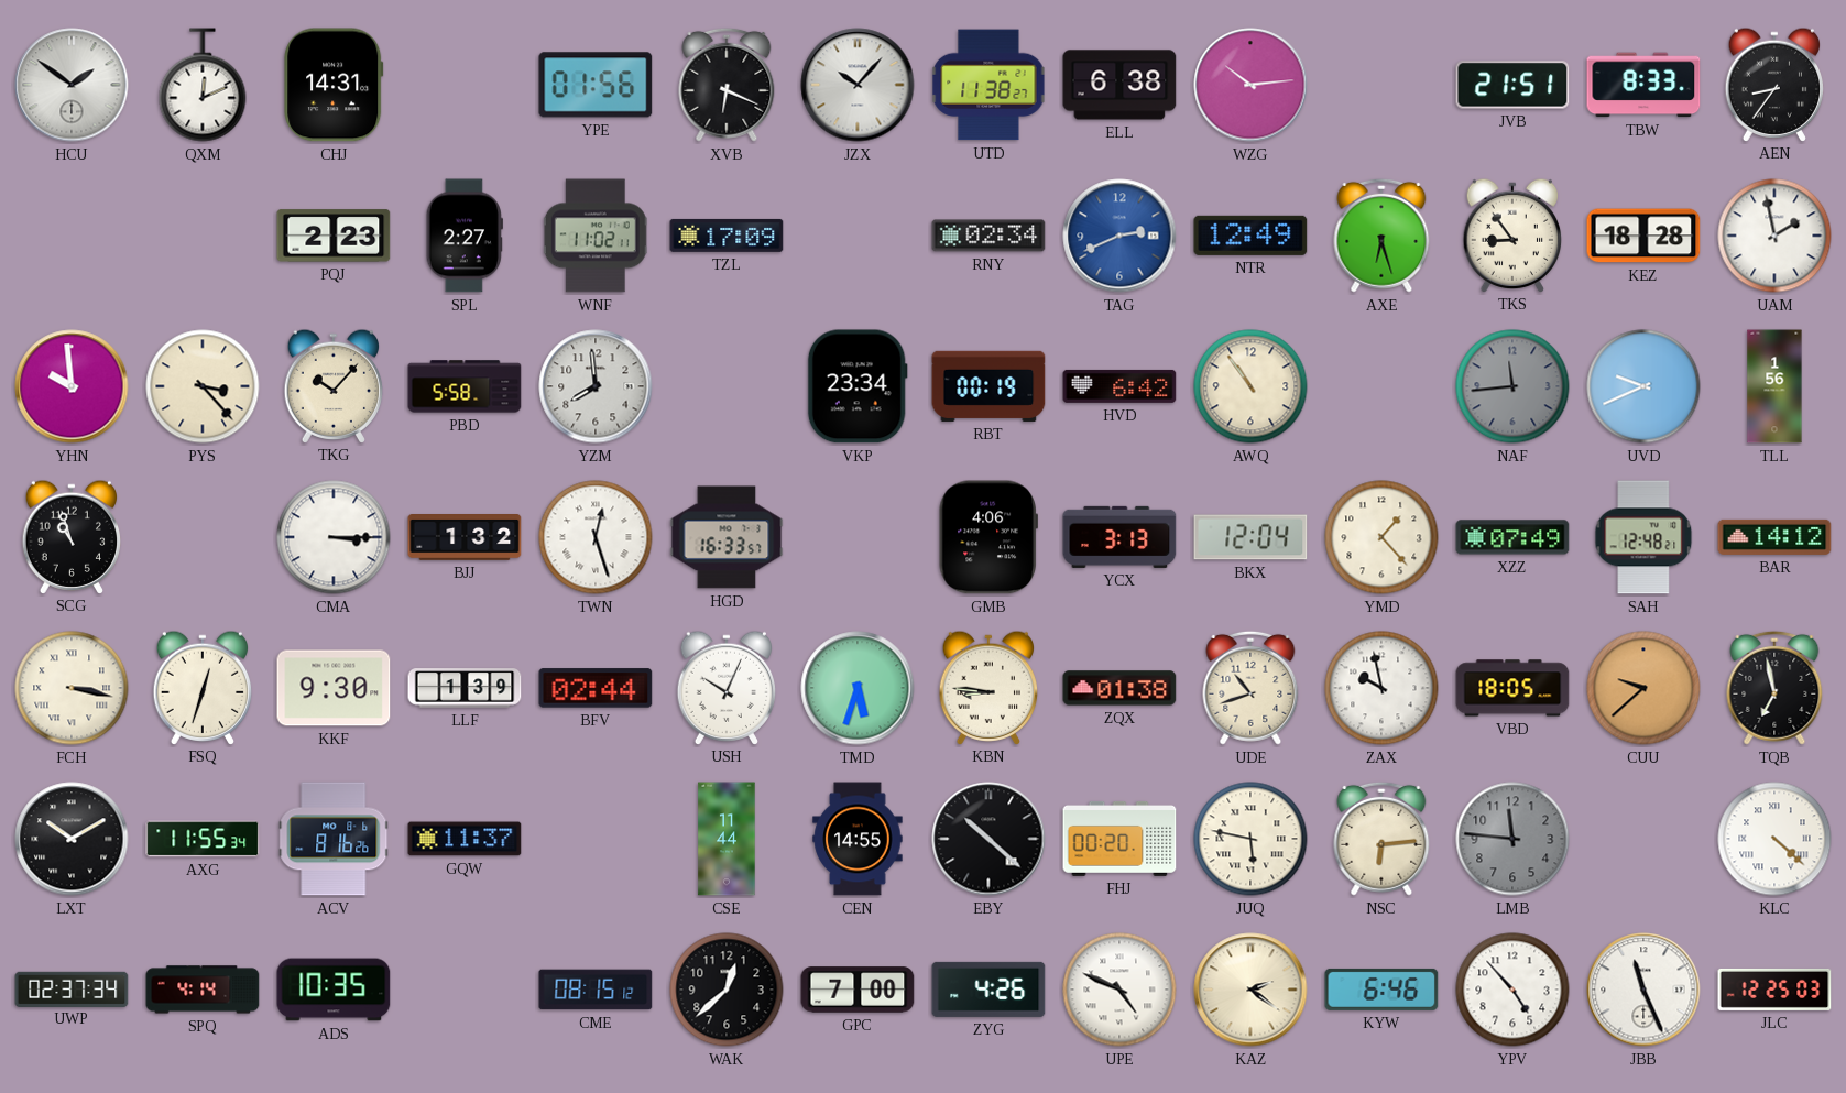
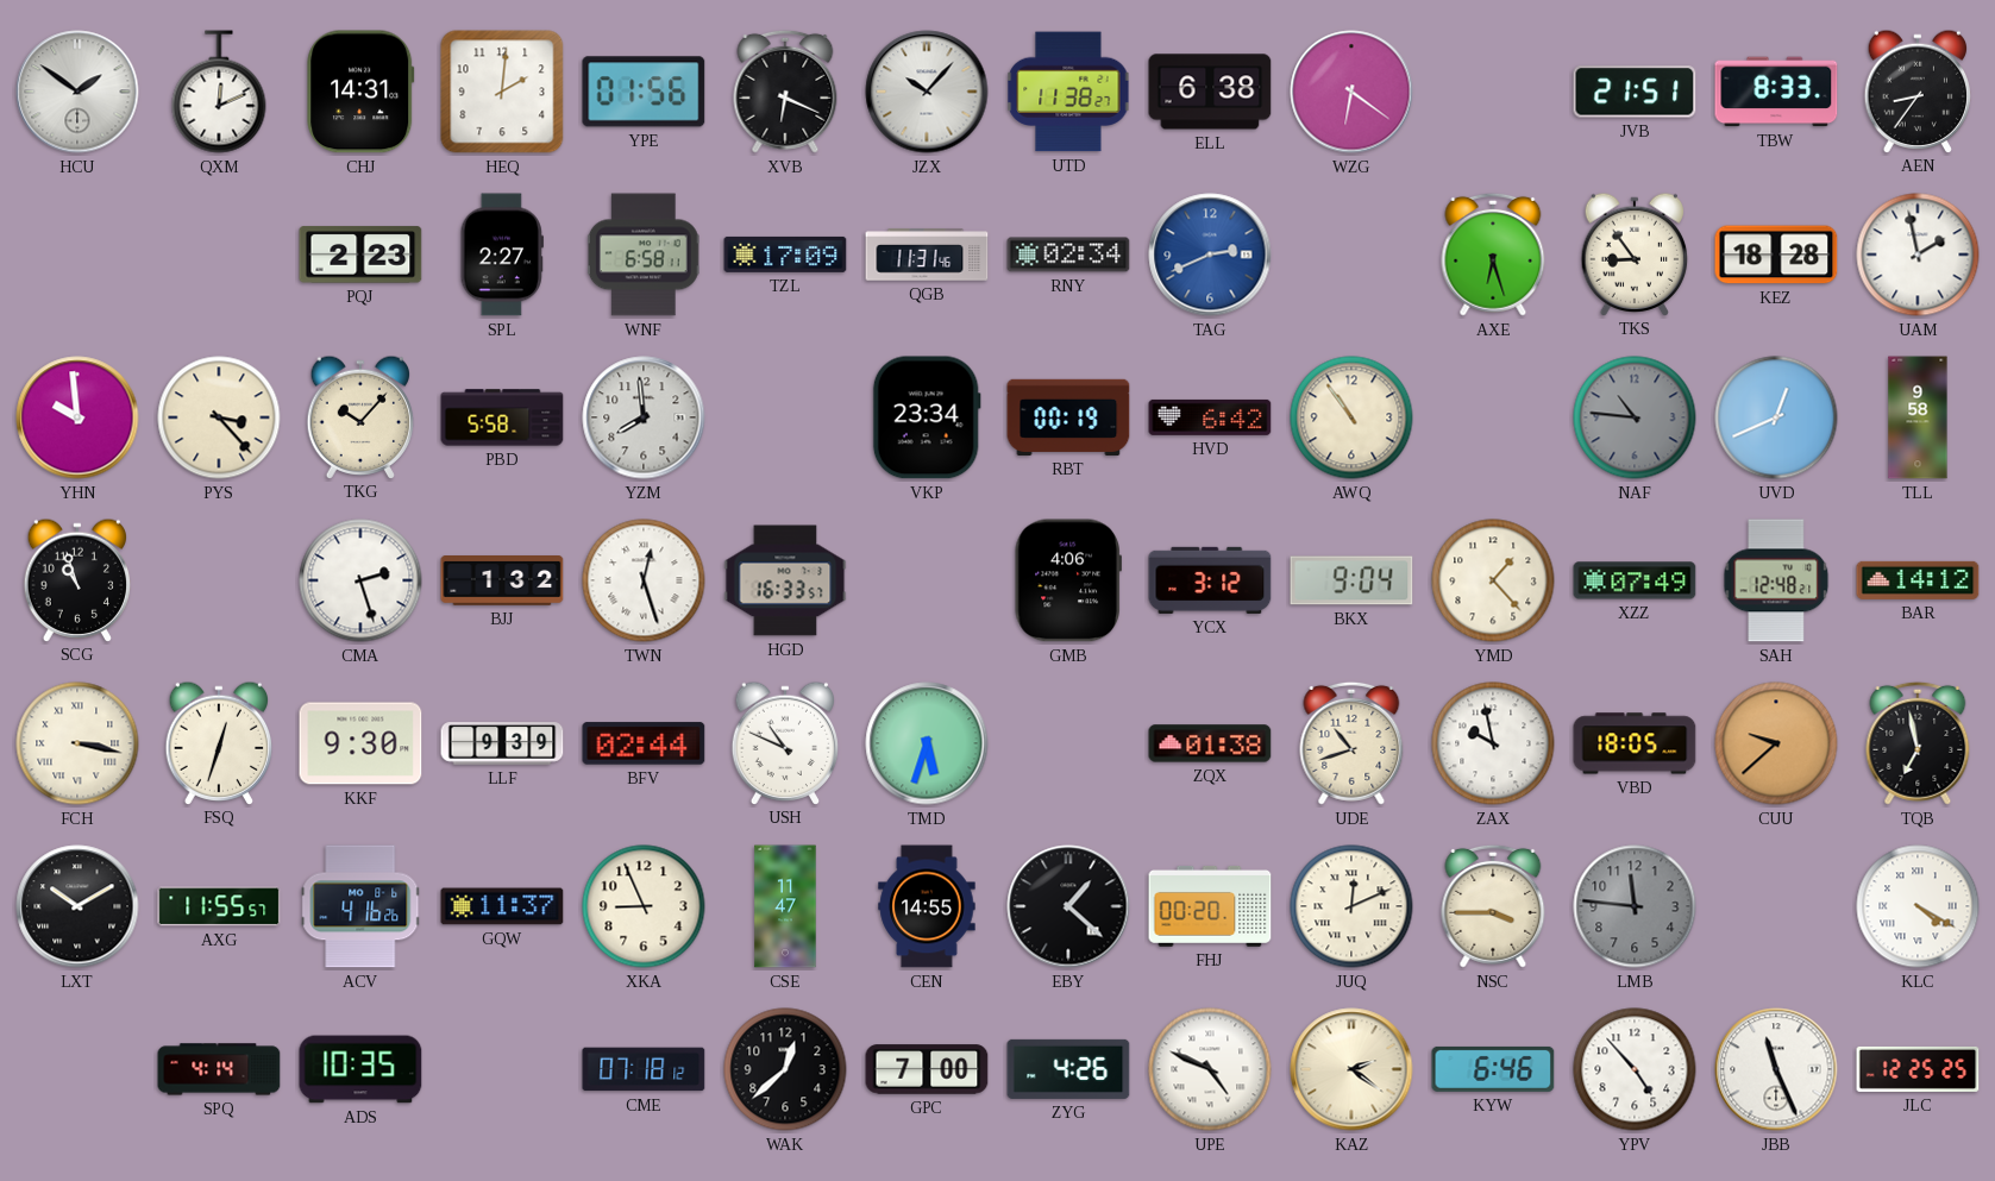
HEQ: none -> 2:01 (502, 92)
WZG: 10:14 -> 6:21 (1351, 92)
WNF: 11:02 -> 6:58 (644, 255)
QGB: none -> 11:31 (927, 255)
NTR: 12:49 -> none (1250, 236)
NAF: 11:44 -> 10:46 (1635, 417)
UVD: 9:41 -> 12:41 (1776, 417)
TLL: 1:56 -> 9:58 (1918, 417)
CMA: 3:15 -> 2:27 (360, 580)
YCX: 3:13 -> 3:12 (1210, 580)
BKX: 12:04 -> 9:04 (1351, 580)
LLF: 1:39 -> 9:39 (502, 743)
USH: 10:04 -> 10:49 (785, 742)
KBN: 8:46 -> none (988, 687)
AXG: 11:55:34 -> 11:55:57 (219, 906)
ACV: 8:16 -> 4:16 (360, 906)
XKA: none -> 8:56 (644, 906)
CSE: 11:44 -> 11:47 (785, 906)
EBY: 10:22 -> 1:22 (1068, 906)
JUQ: 5:47 -> 12:11 (1351, 906)
NSC: 6:14 -> 3:45 (1493, 906)
KLC: 4:22 -> 4:20 (1918, 906)
UWP: 02:37 -> none (72, 988)
CME: 08:15 -> 07:18 (644, 1069)
JLC: 12:25:03 -> 12:25:25 (1918, 1069)
